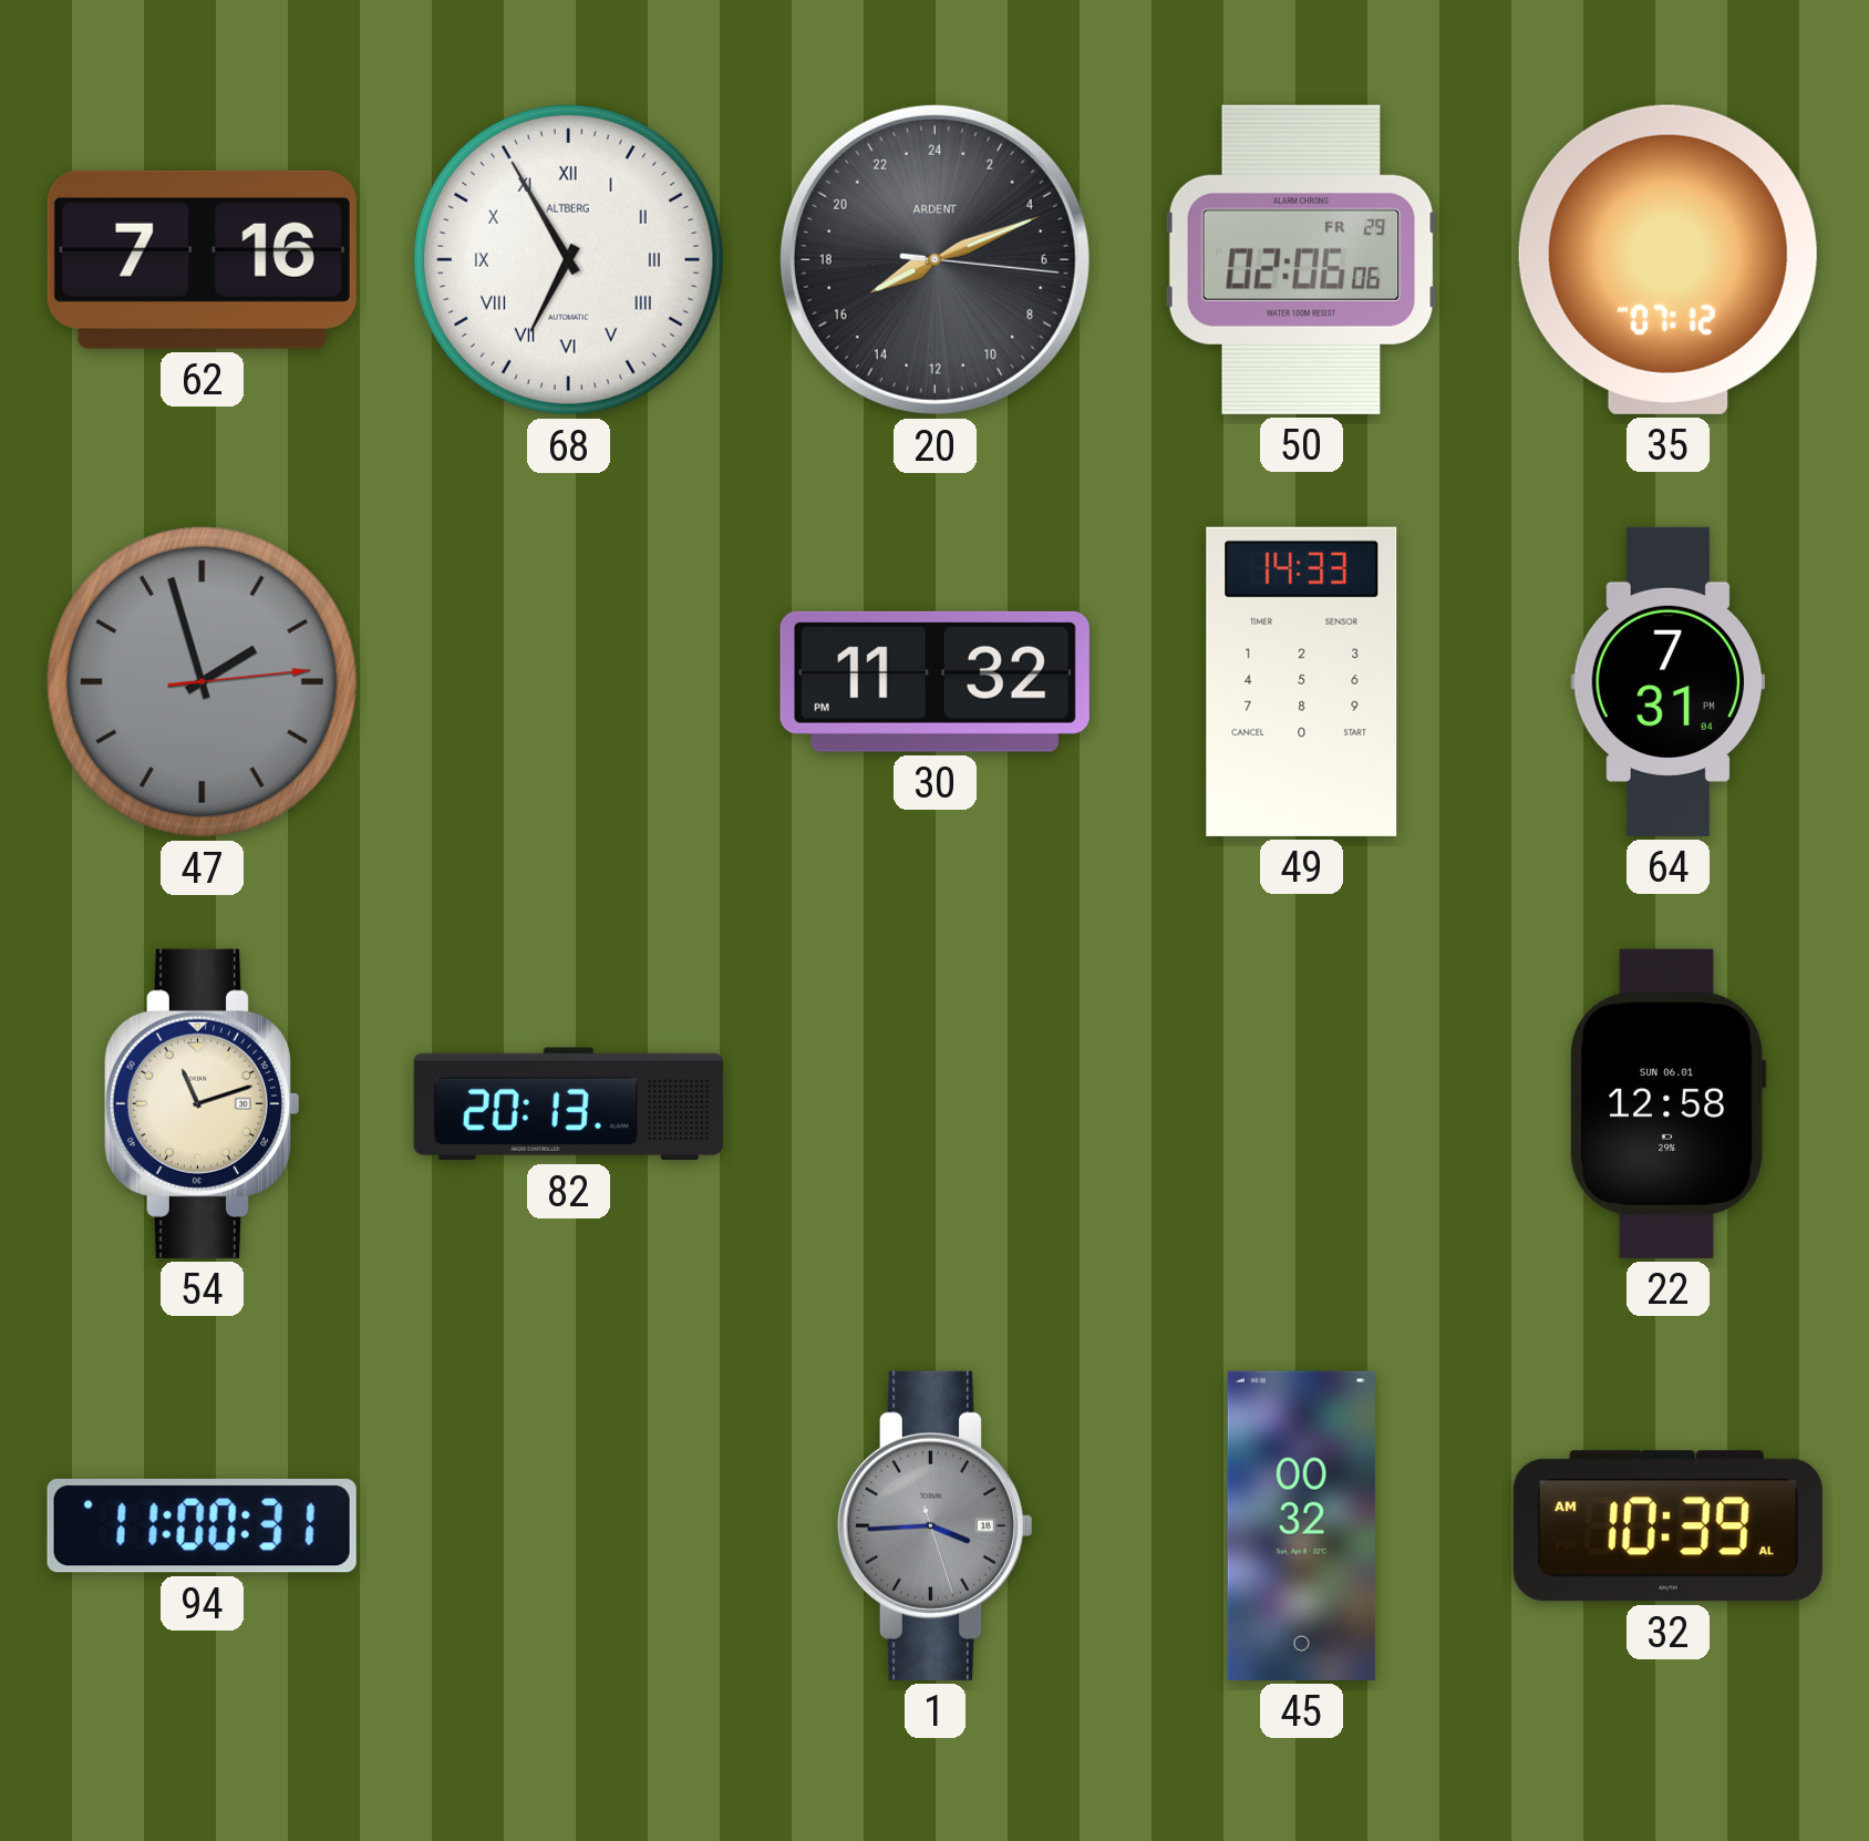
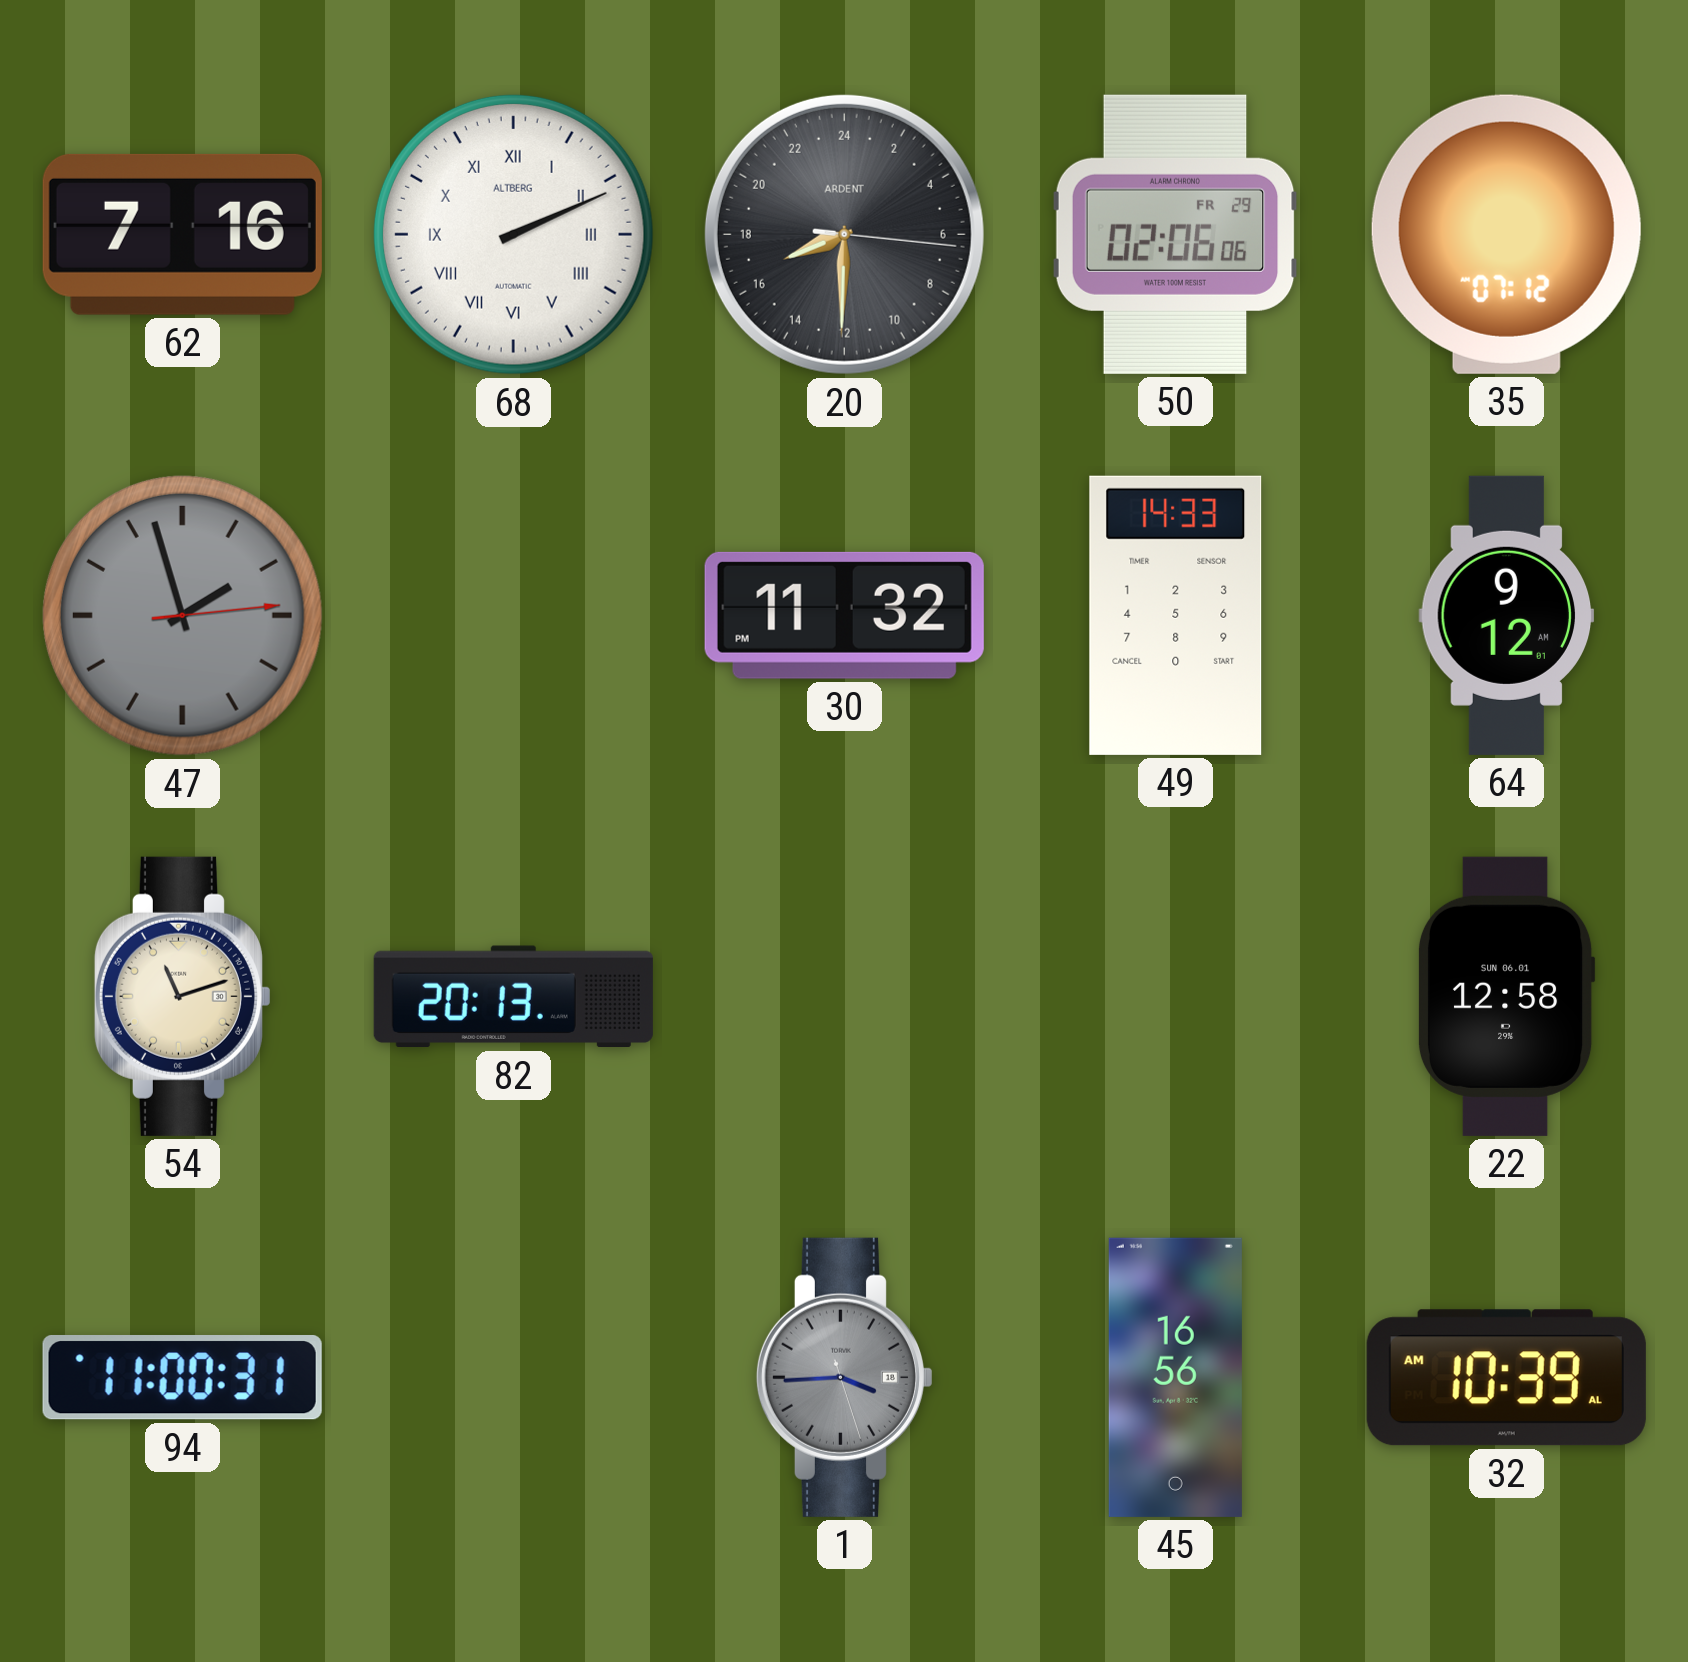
68: 6:55 -> 2:11 (513, 234)
20: 16:11 -> 16:30 (844, 234)
64: 7:31 -> 9:12 (1507, 615)
45: 00:32 -> 16:56 (1175, 1377)
